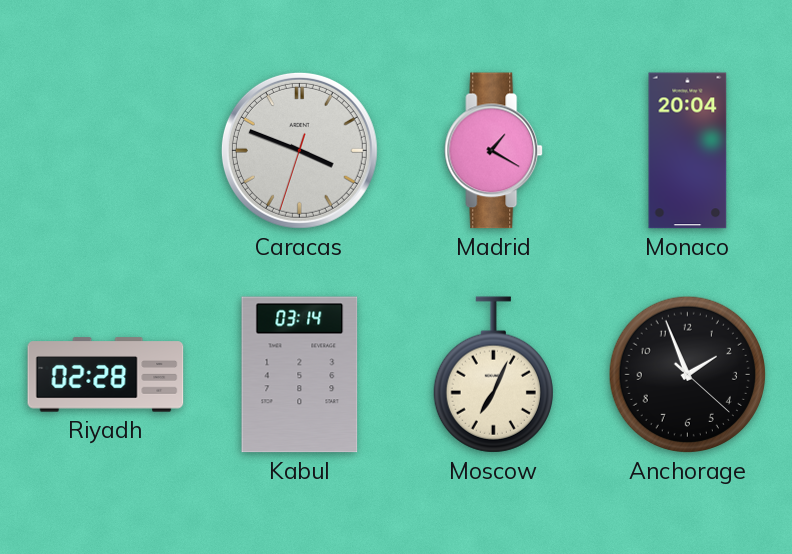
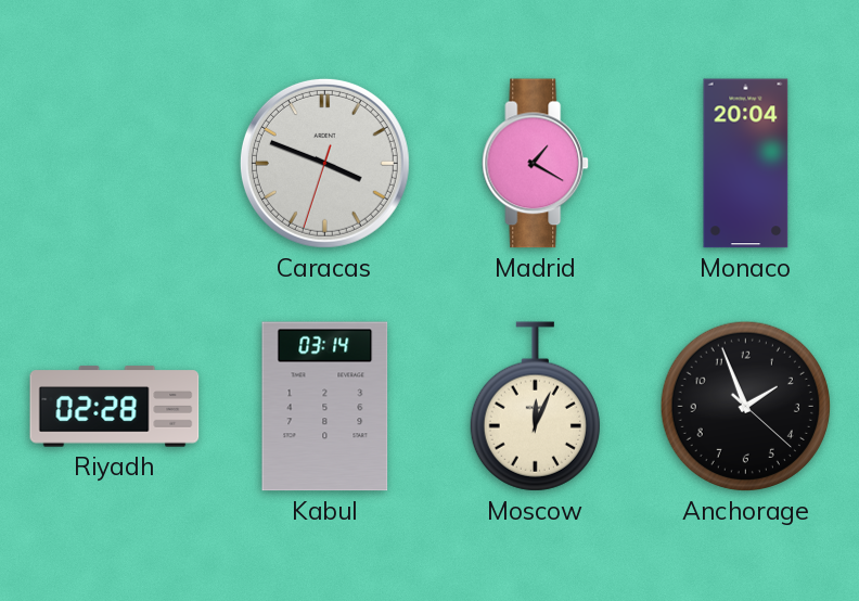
Moscow: 7:04 -> 12:04 (535, 407)
